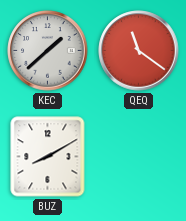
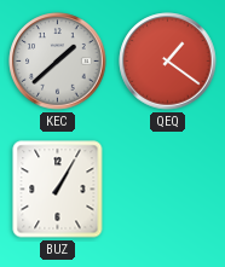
QEQ: 11:21 -> 1:21 (168, 62)
BUZ: 8:10 -> 1:05 (58, 190)
